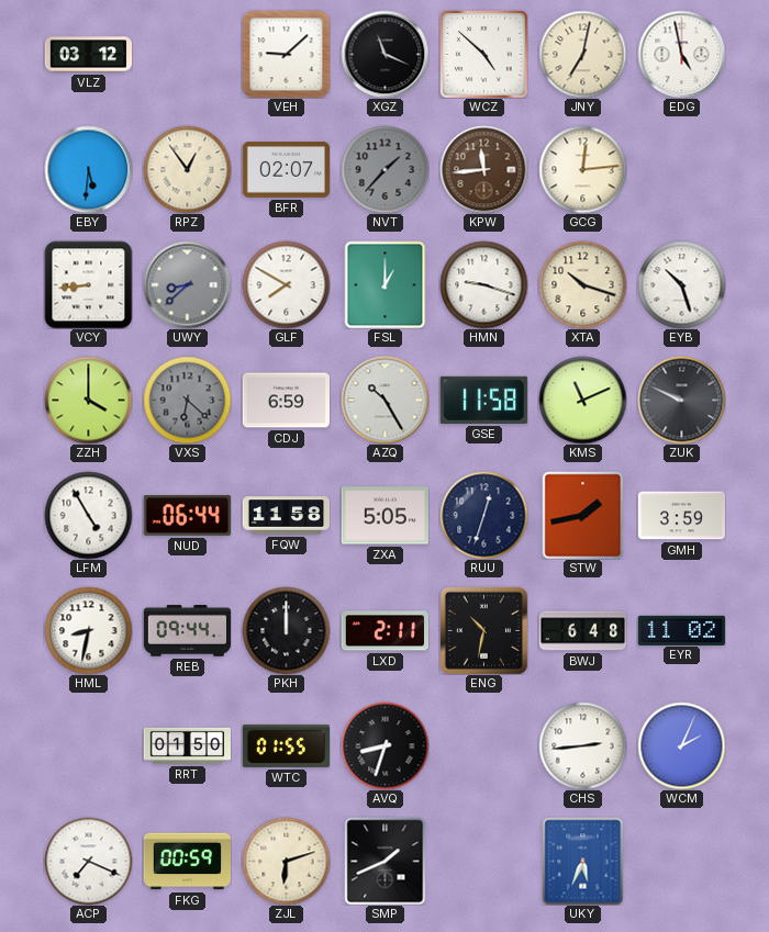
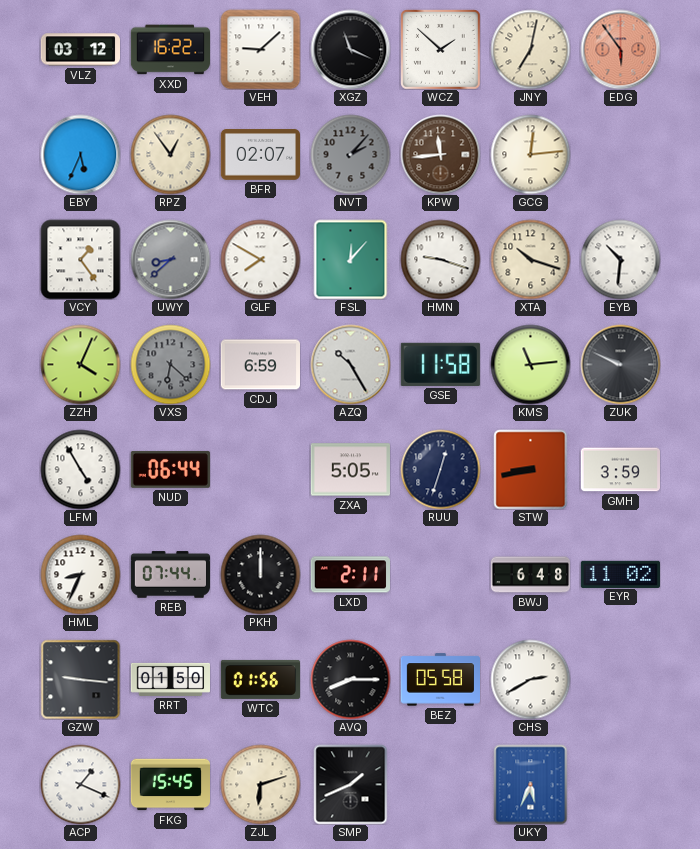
XXD: none -> 16:22 (170, 50)
WCZ: 4:52 -> 1:52 (440, 49)
EDG: 4:58 -> 5:54 (620, 49)
EDG dial: white -> salmon (620, 49)
EBY: 5:31 -> 5:34 (80, 154)
NVT: 1:37 -> 2:07 (350, 154)
VCY: 8:44 -> 1:24 (80, 259)
FSL: 1:00 -> 12:07 (351, 259)
EYB: 10:27 -> 10:31 (620, 259)
ZZH: 4:00 -> 4:04 (80, 364)
KMS: 11:11 -> 11:14 (530, 364)
FQW: 11:58 -> none (286, 516)
STW: 1:43 -> 8:43 (531, 469)
HML: 8:32 -> 8:34 (80, 574)
REB: 09:44 -> 07:44 (170, 575)
ENG: 10:32 -> none (483, 630)
GZW: none -> 9:16 (80, 679)
WTC: 01:55 -> 01:56 (260, 679)
AVQ: 8:33 -> 8:15 (350, 679)
BEZ: none -> 05:58 (440, 680)
CHS: 2:44 -> 2:40 (530, 679)
WCM: 2:04 -> none (681, 745)
ACP: 7:19 -> 1:19 (80, 784)
FKG: 00:59 -> 15:45 (170, 785)
